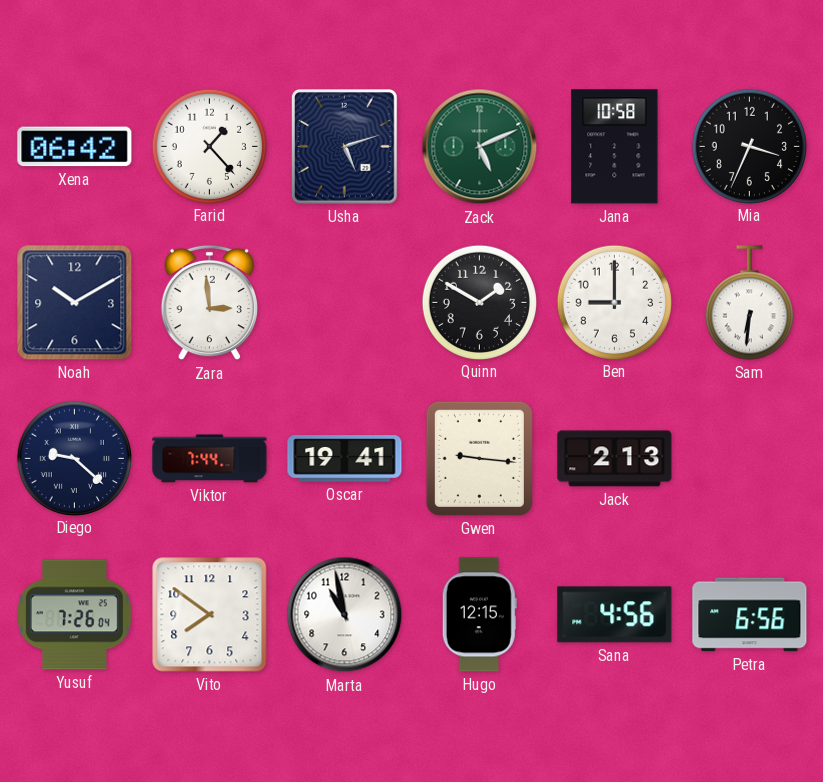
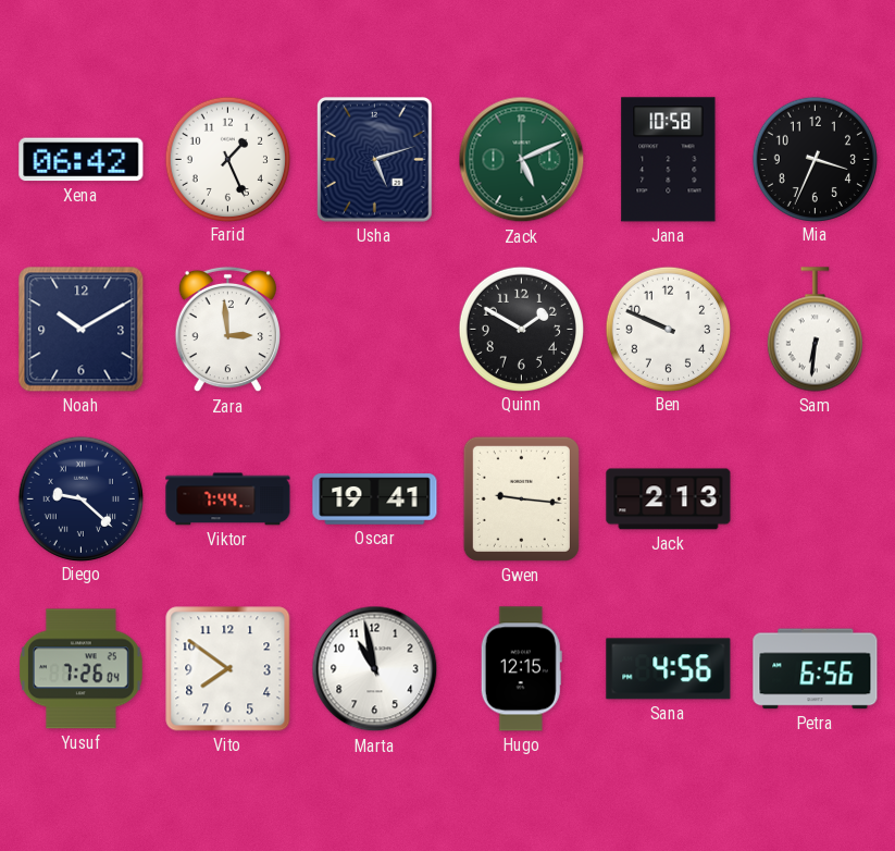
Farid: 1:23 -> 1:26 (227, 159)
Ben: 9:00 -> 9:49 (668, 329)
